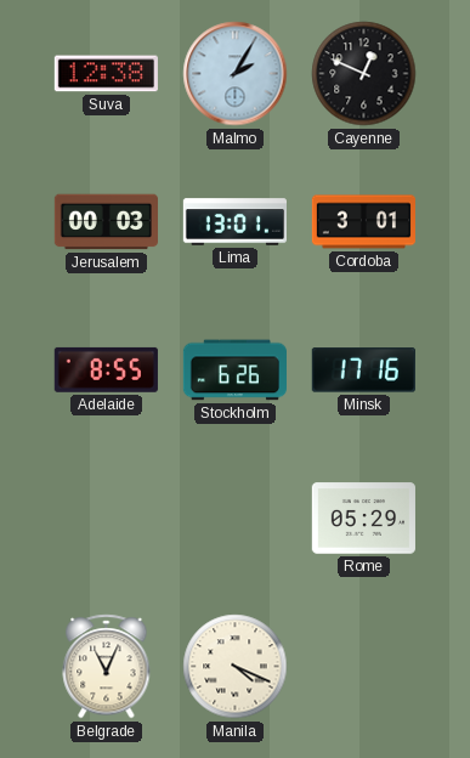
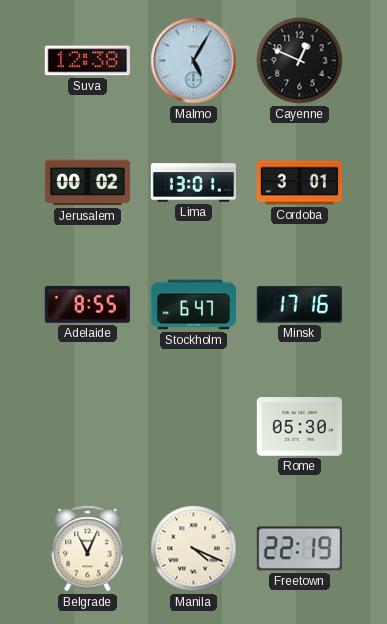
Malmo: 2:05 -> 5:05 (194, 61)
Jerusalem: 00:03 -> 00:02 (87, 183)
Stockholm: 6:26 -> 6:47 (193, 305)
Rome: 05:29 -> 05:30 (299, 427)
Freetown: none -> 22:19 (299, 549)
